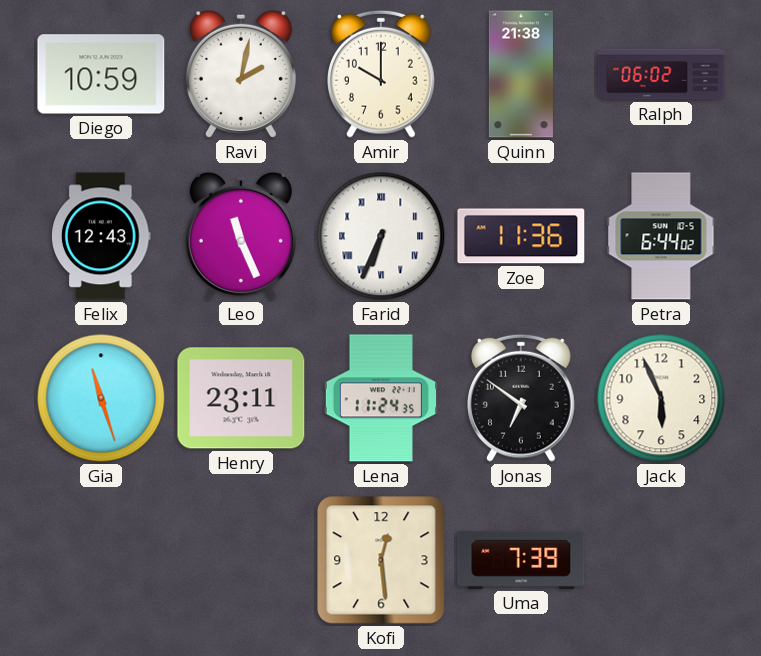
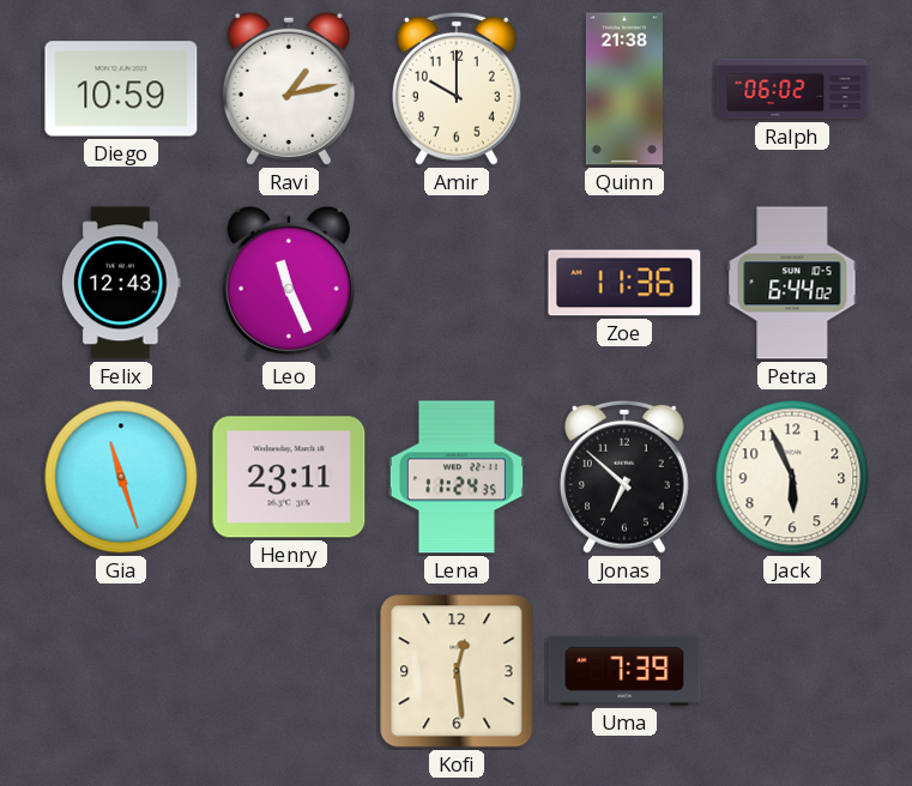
Ravi: 2:02 -> 1:13 (289, 89)
Farid: 6:34 -> none (381, 236)
Jonas: 6:51 -> 6:52 (626, 477)
